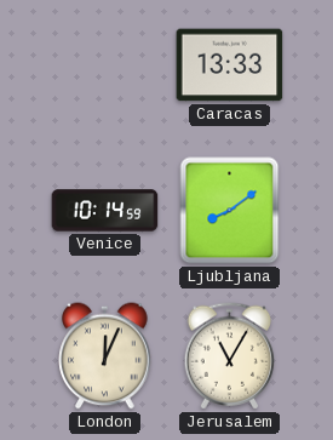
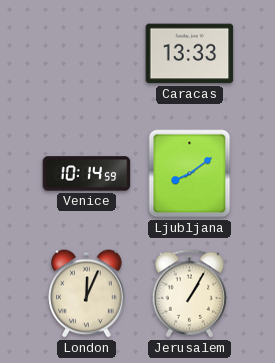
Jerusalem: 11:05 -> 1:05 (190, 294)
